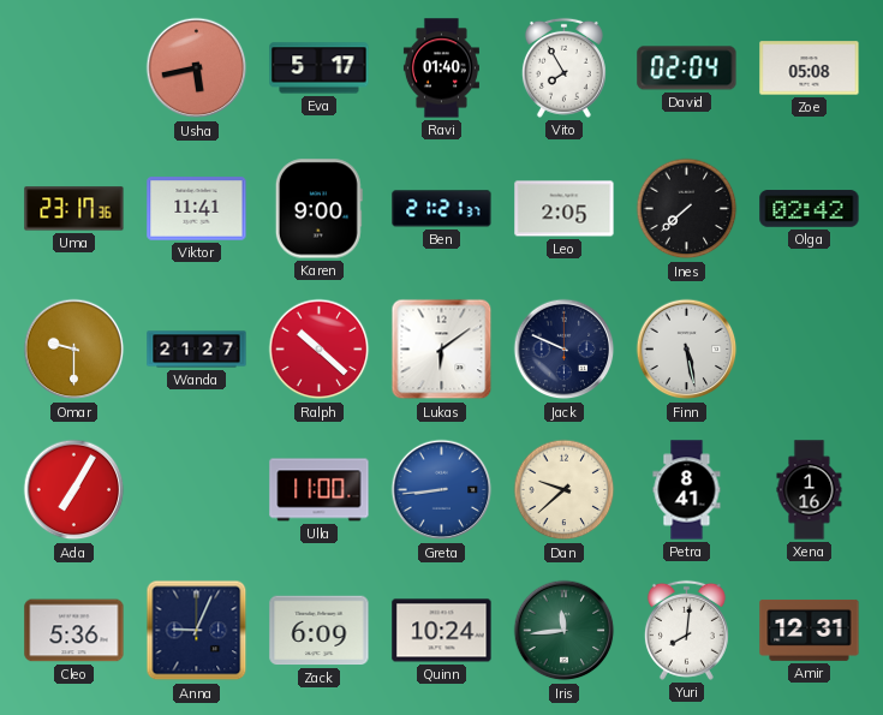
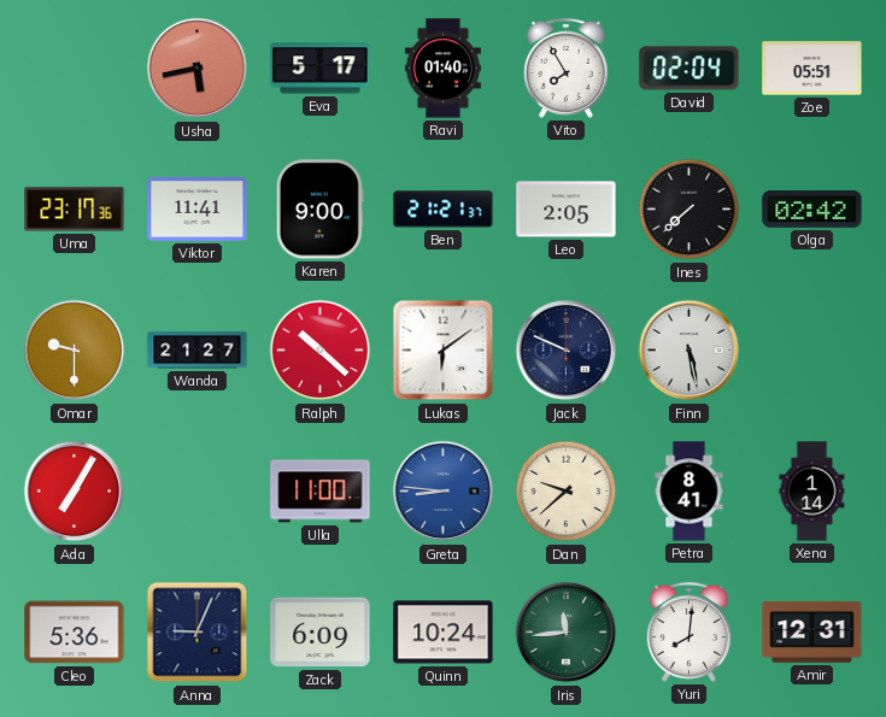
Zoe: 05:08 -> 05:51 (812, 69)
Greta: 8:44 -> 8:46 (444, 492)
Xena: 1:16 -> 1:14 (812, 492)
